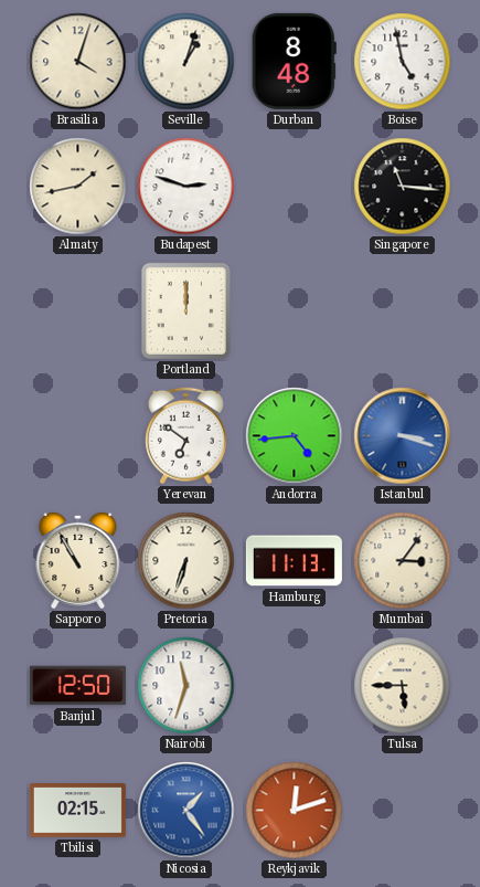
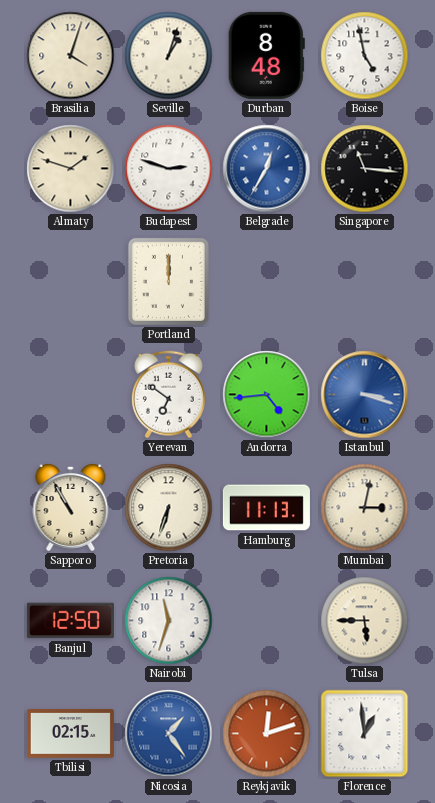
Almaty: 1:43 -> 1:48 (71, 169)
Belgrade: none -> 12:35 (267, 169)
Mumbai: 3:06 -> 3:02 (365, 508)
Florence: none -> 12:59 (365, 734)
